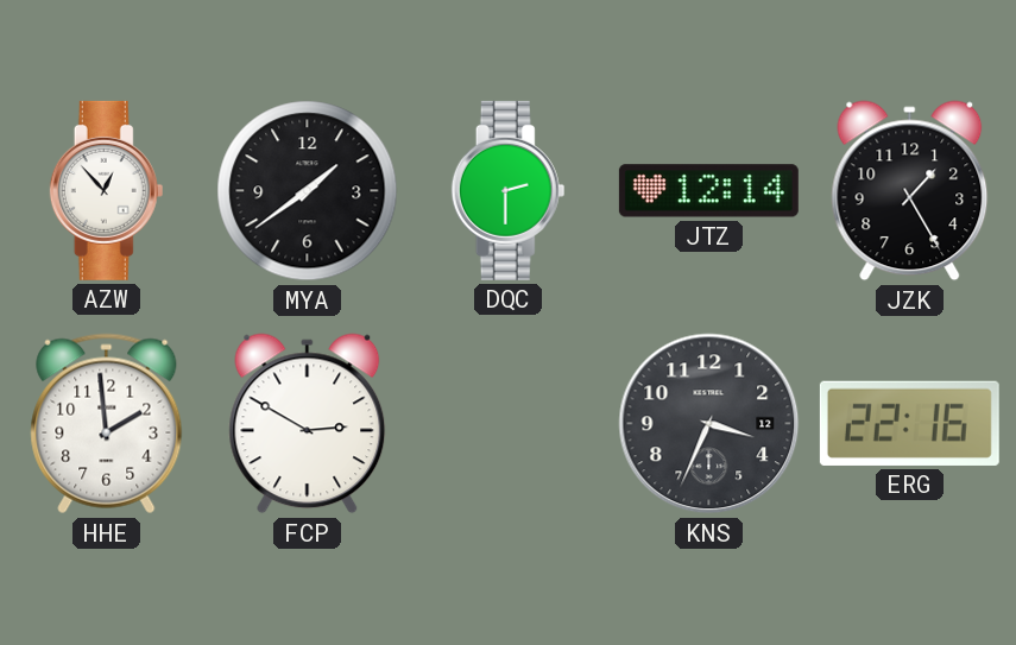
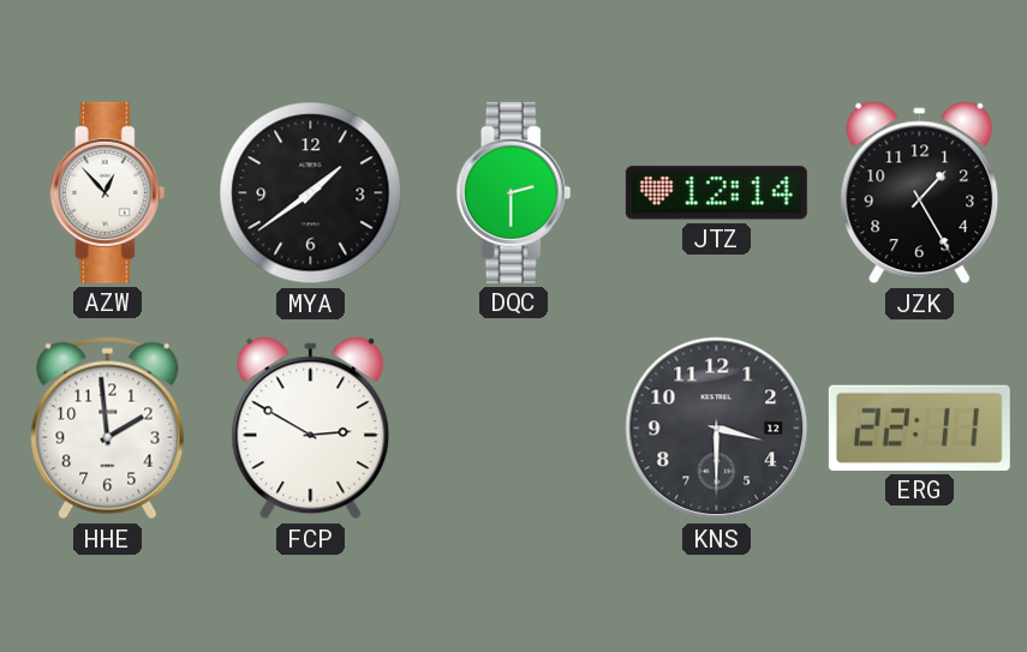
KNS: 3:34 -> 3:30 (717, 429)
ERG: 22:16 -> 22:11 (919, 427)
